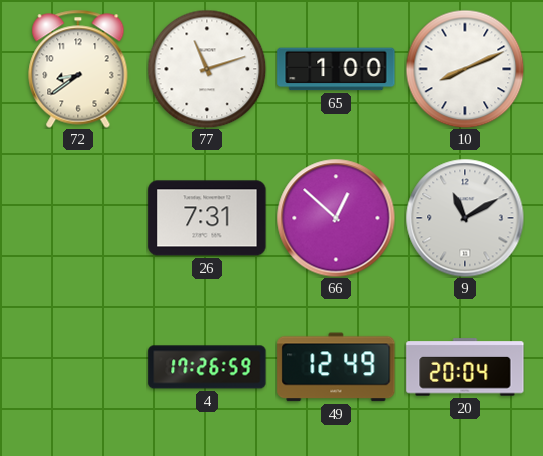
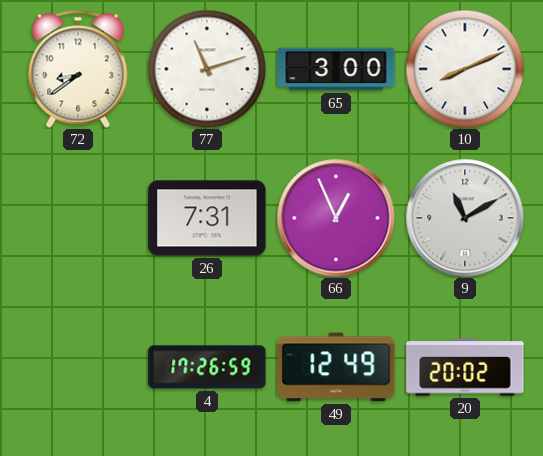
65: 1:00 -> 3:00 (336, 69)
66: 12:52 -> 12:56 (336, 218)
20: 20:04 -> 20:02 (465, 367)
